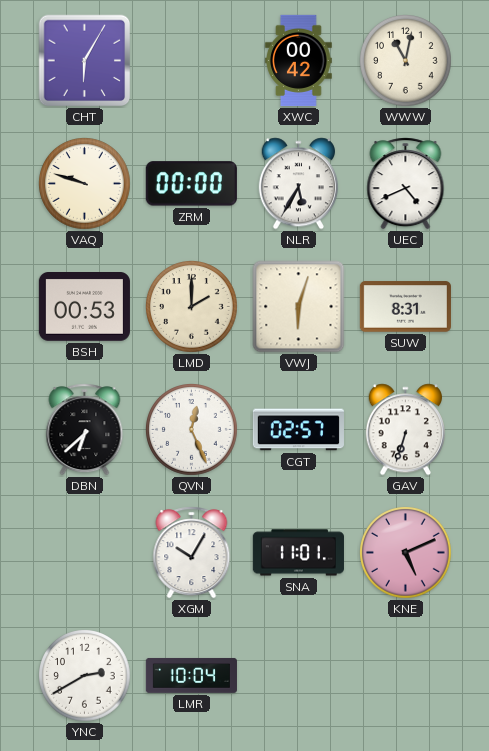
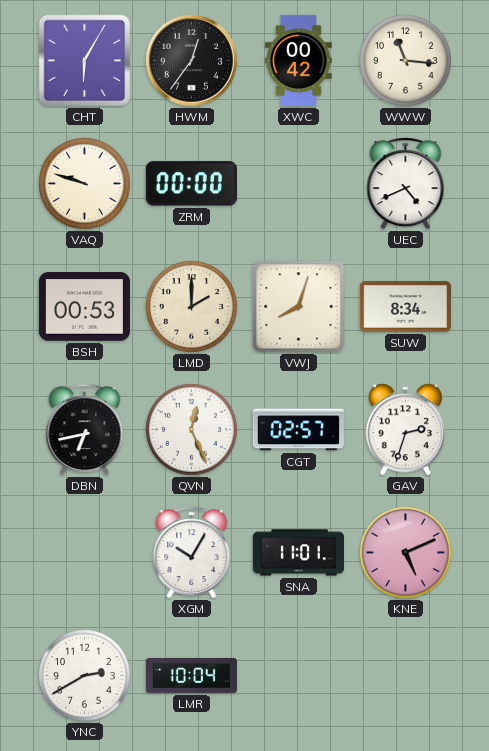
HWM: none -> 12:36 (191, 60)
WWW: 11:02 -> 11:16 (406, 61)
NLR: 5:35 -> none (298, 184)
VWJ: 6:03 -> 8:03 (299, 307)
SUW: 8:31 -> 8:34 (405, 307)
DBN: 6:38 -> 6:43 (85, 430)
GAV: 6:33 -> 2:33 (405, 430)
